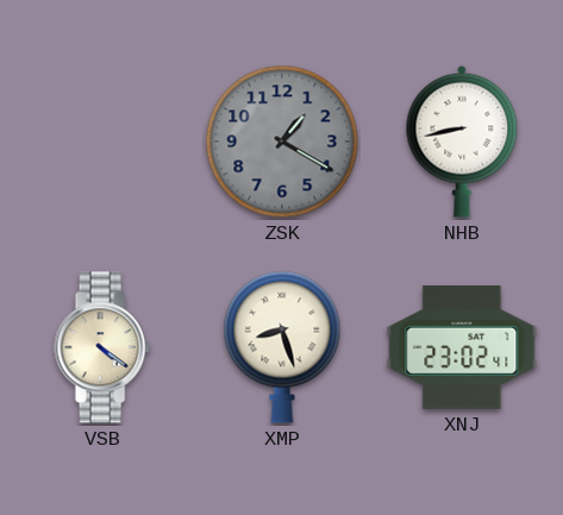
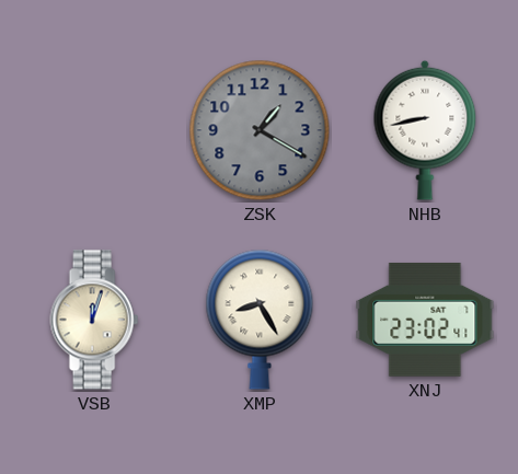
VSB: 4:21 -> 12:03 (94, 320)
XMP: 8:27 -> 8:25 (260, 320)
